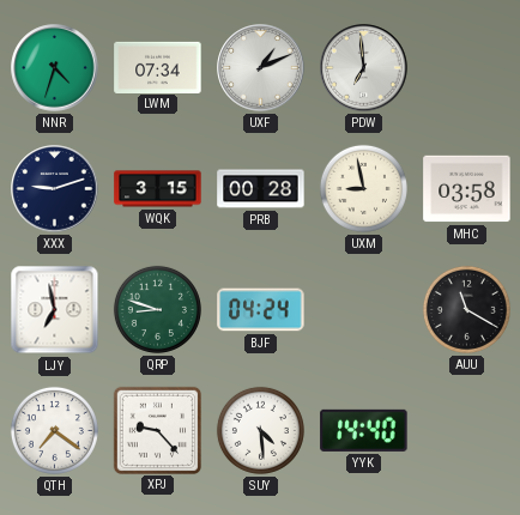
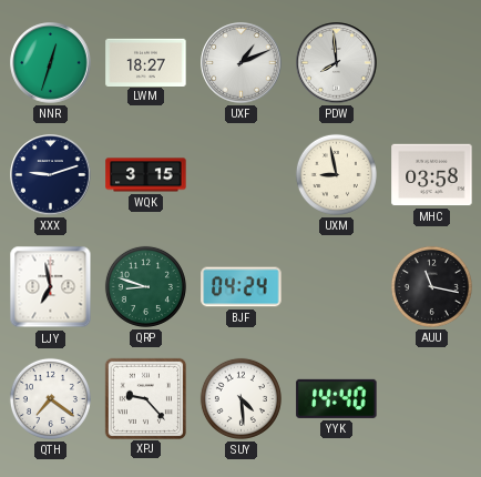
NNR: 4:33 -> 12:33 (51, 63)
LWM: 07:34 -> 18:27 (146, 62)
PDW: 6:59 -> 7:59 (337, 63)
PRB: 00:28 -> none (261, 189)
AUU: 11:20 -> 11:17 (431, 286)
